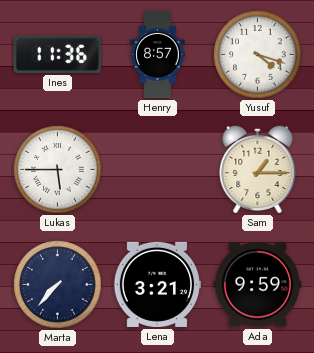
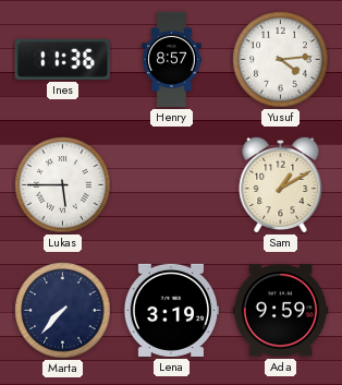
Yusuf: 4:18 -> 4:14 (281, 60)
Sam: 1:15 -> 1:10 (281, 184)
Lena: 3:21 -> 3:19 (170, 310)
